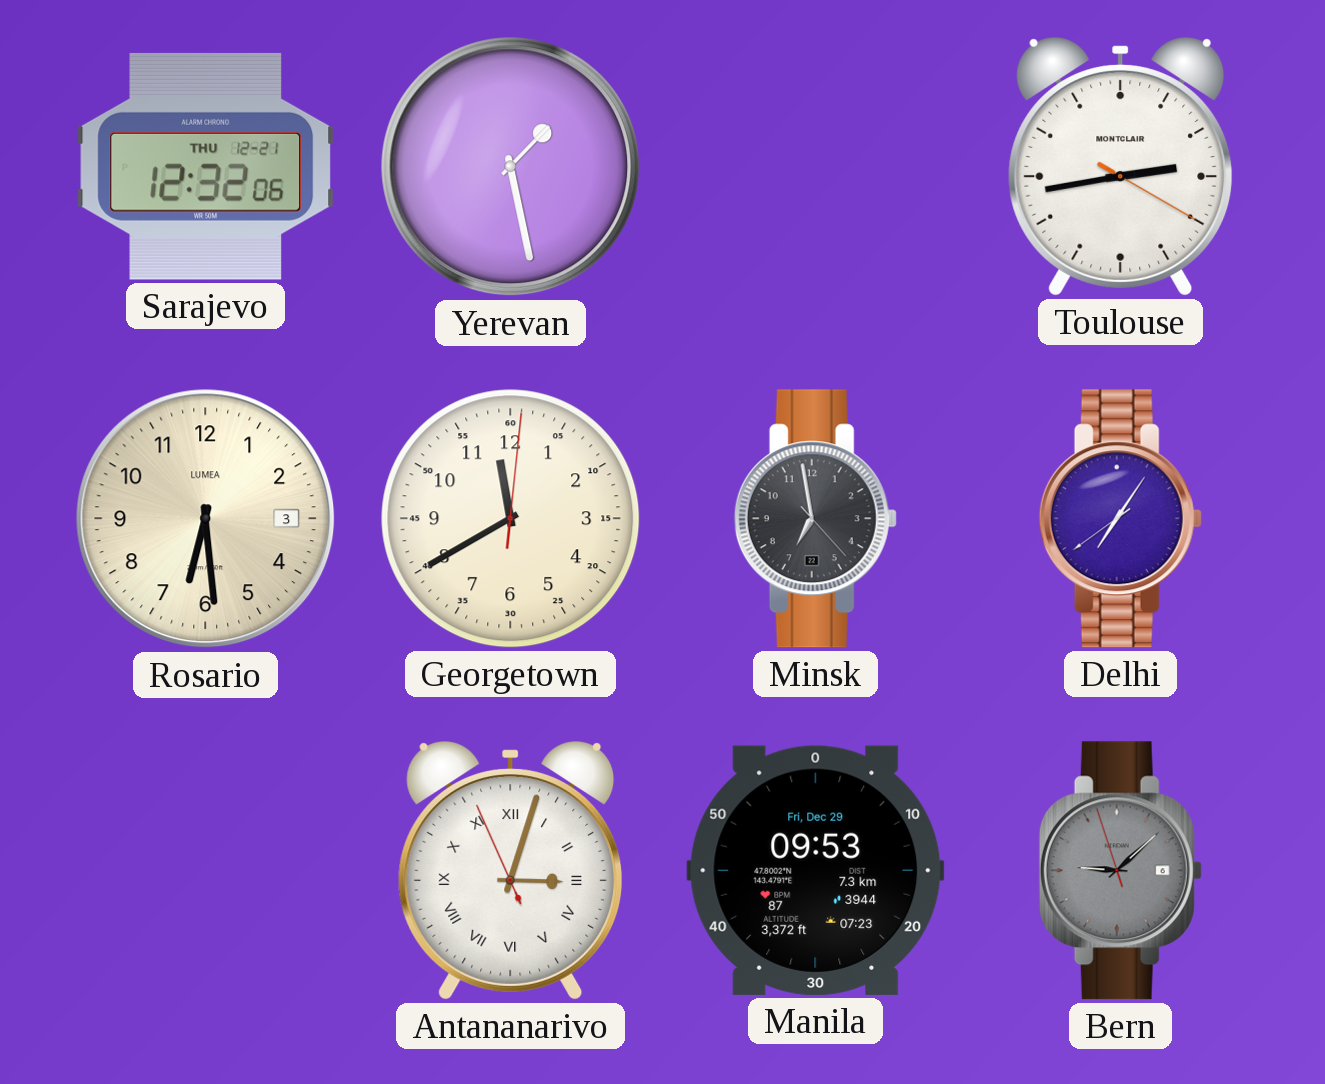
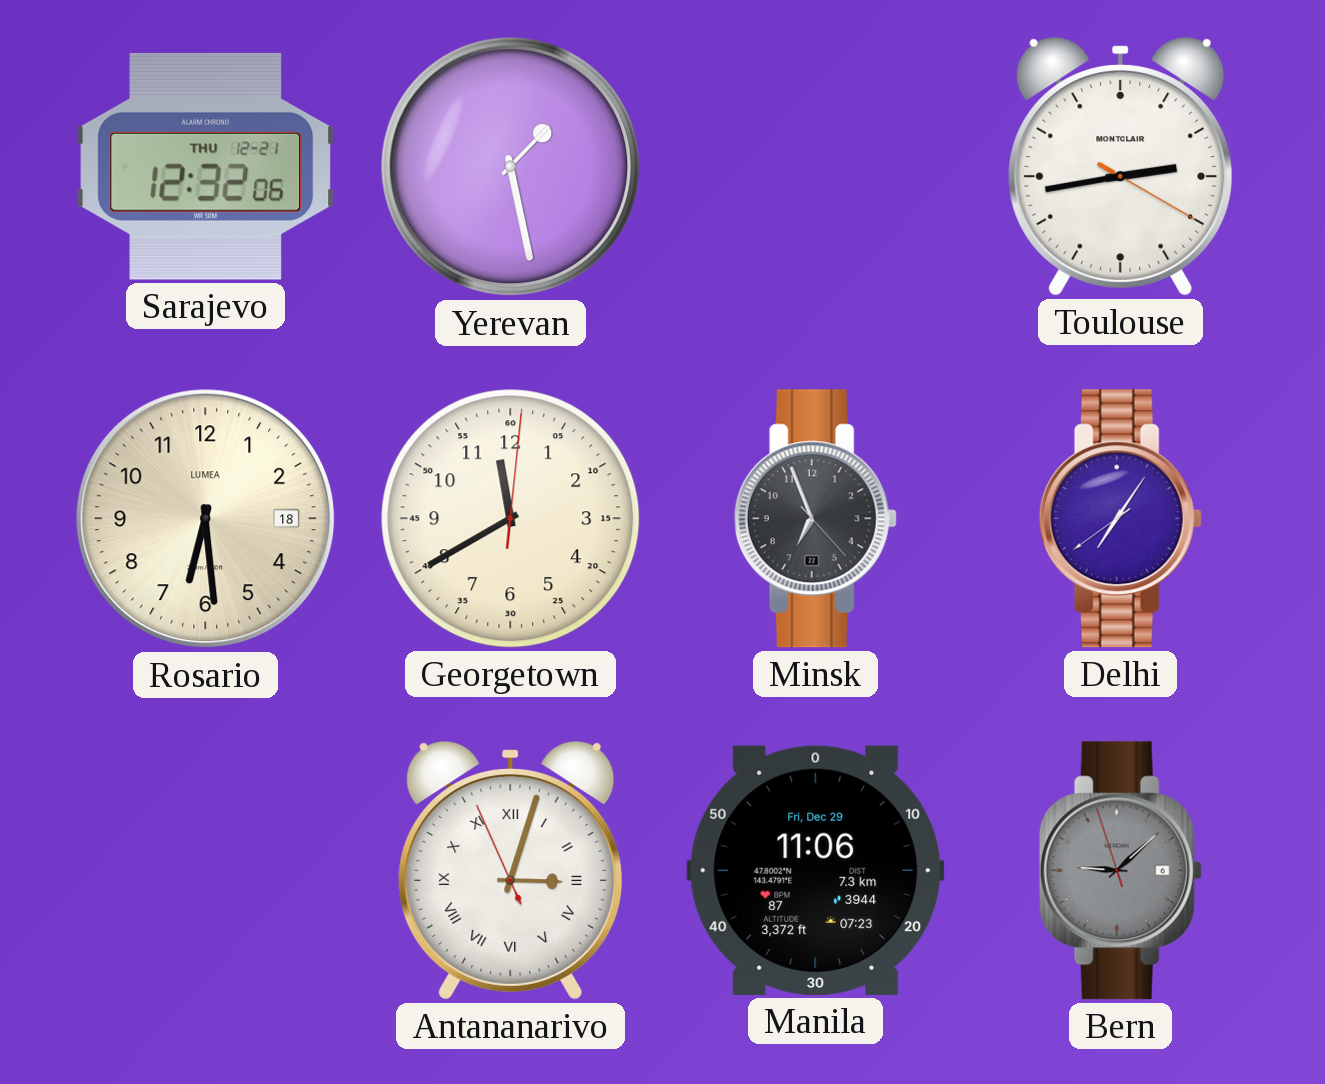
Rosario date: 3 -> 18 (206, 519)
Minsk: 6:58 -> 6:56 (815, 519)
Manila: 09:53 -> 11:06 (816, 870)
